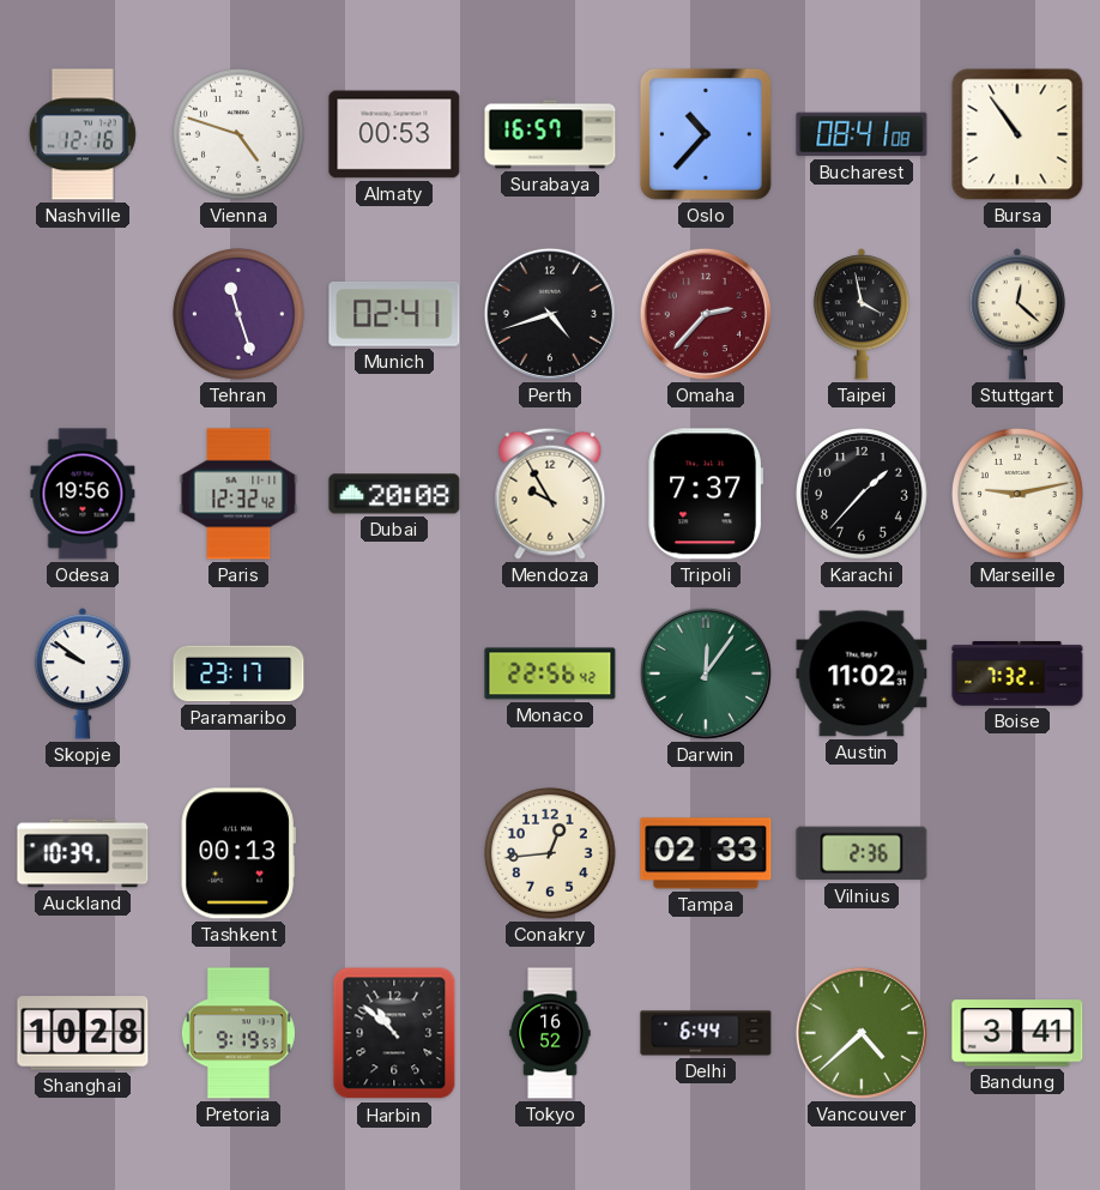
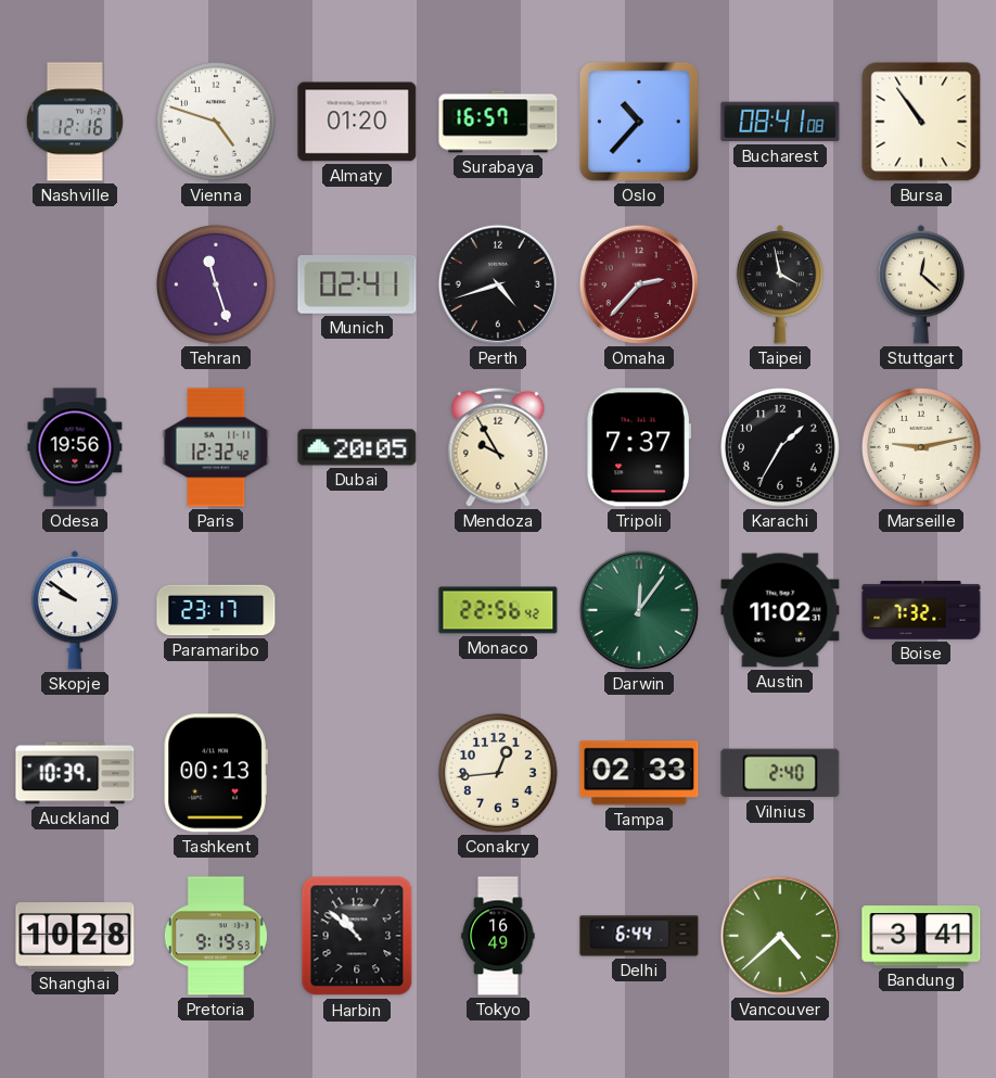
Almaty: 00:53 -> 01:20 (357, 122)
Dubai: 20:08 -> 20:05 (357, 447)
Karachi: 1:37 -> 1:35 (781, 448)
Vilnius: 2:36 -> 2:40 (780, 773)
Tokyo: 16:52 -> 16:49 (498, 936)
